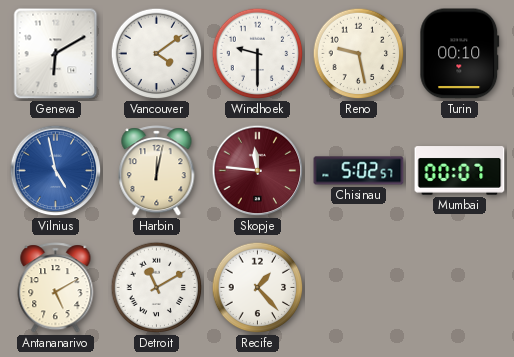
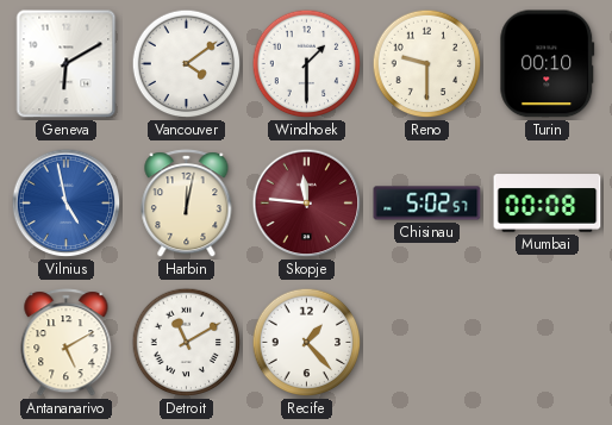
Windhoek: 9:30 -> 1:30 (307, 64)
Reno: 9:28 -> 9:30 (427, 64)
Mumbai: 00:07 -> 00:08 (548, 204)
